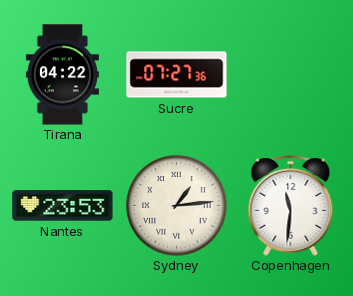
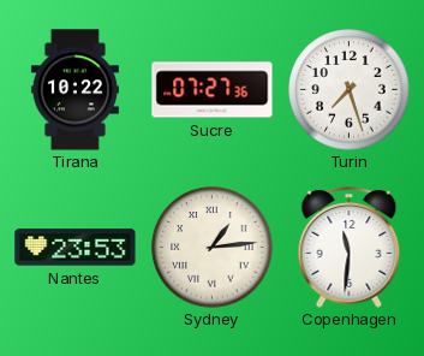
Tirana: 04:22 -> 10:22 (74, 90)
Turin: none -> 7:27 (350, 90)
